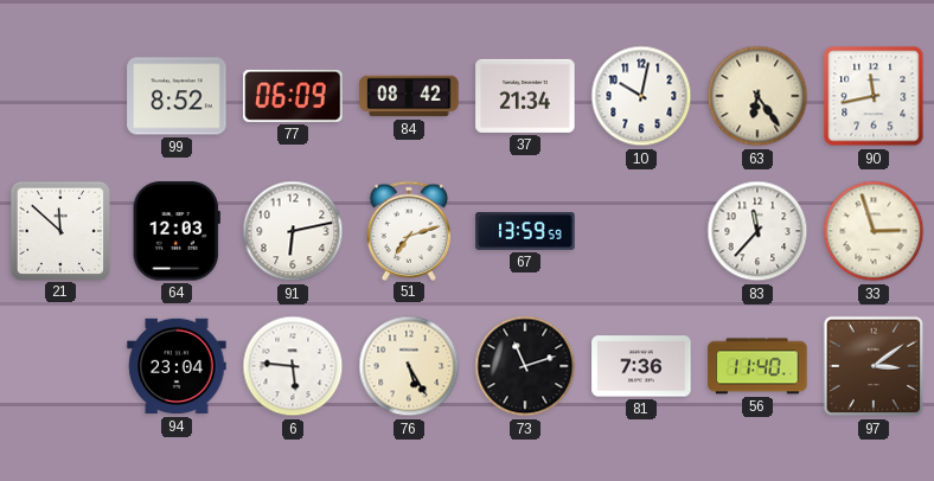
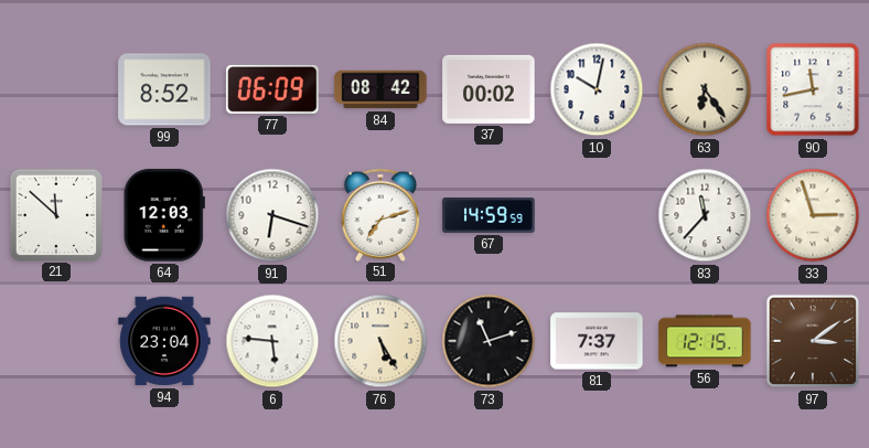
37: 21:34 -> 00:02 (489, 89)
91: 6:13 -> 6:18 (272, 215)
67: 13:59 -> 14:59 (489, 216)
81: 7:36 -> 7:37 (597, 341)
56: 11:40 -> 12:15 (705, 341)
